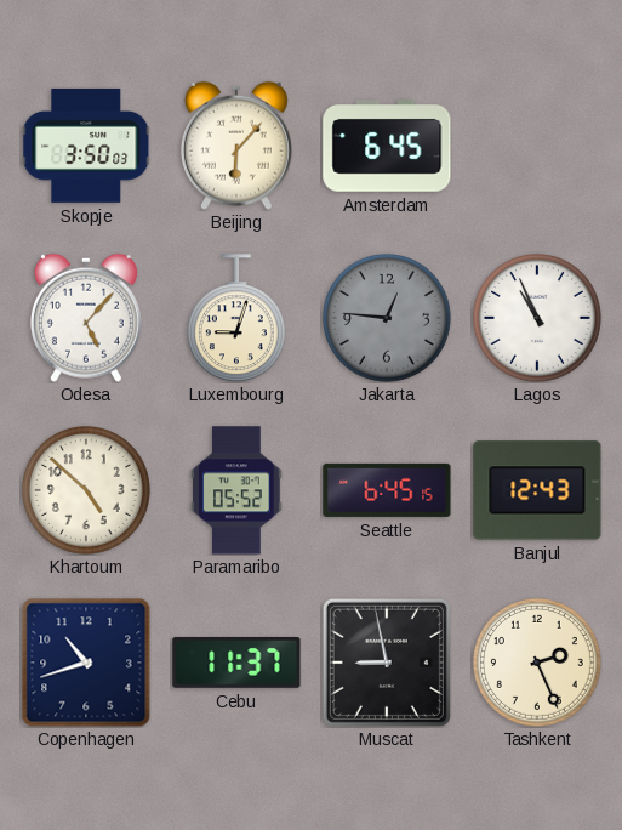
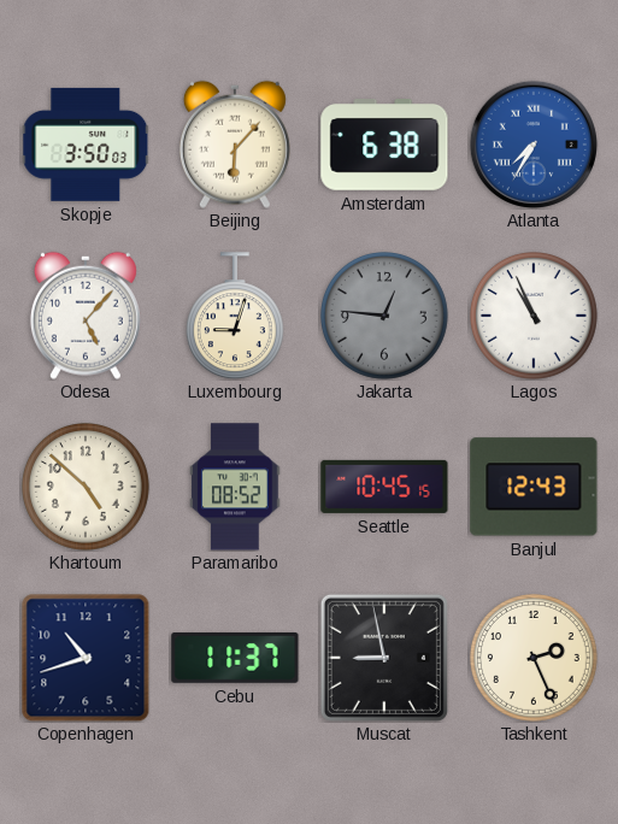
Amsterdam: 6:45 -> 6:38 (384, 146)
Atlanta: none -> 7:35 (534, 145)
Paramaribo: 05:52 -> 08:52 (235, 487)
Seattle: 6:45 -> 10:45 (384, 487)
